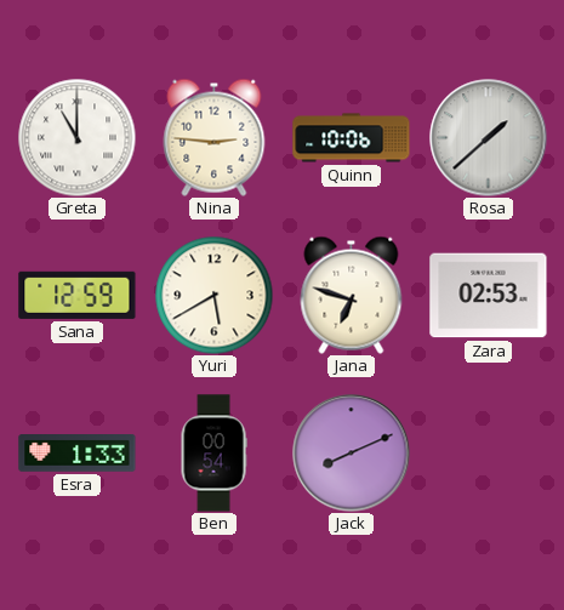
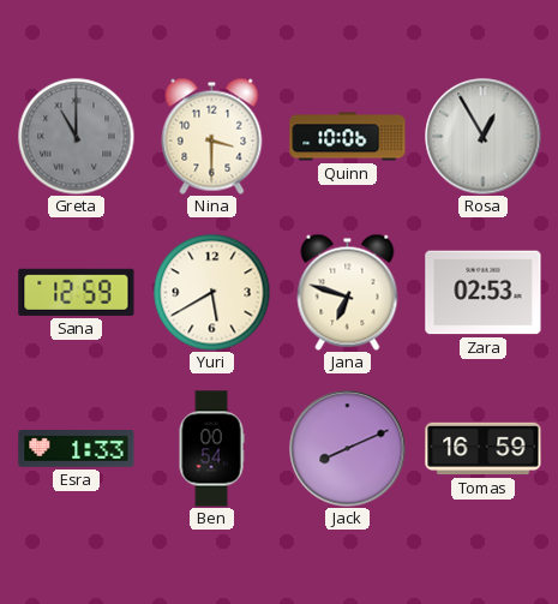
Greta dial: white -> grey (76, 136)
Nina: 2:46 -> 3:30 (212, 136)
Rosa: 1:38 -> 12:55 (484, 137)
Tomas: none -> 16:59 (484, 449)
